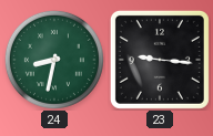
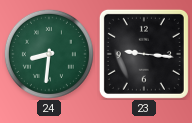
24: 8:32 -> 8:31 (49, 54)
